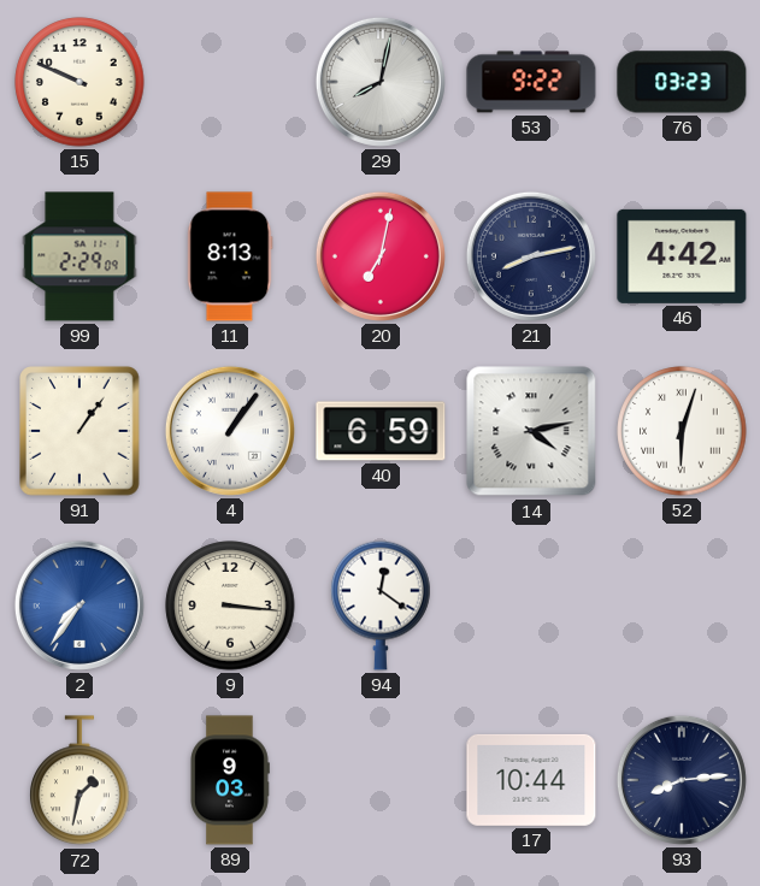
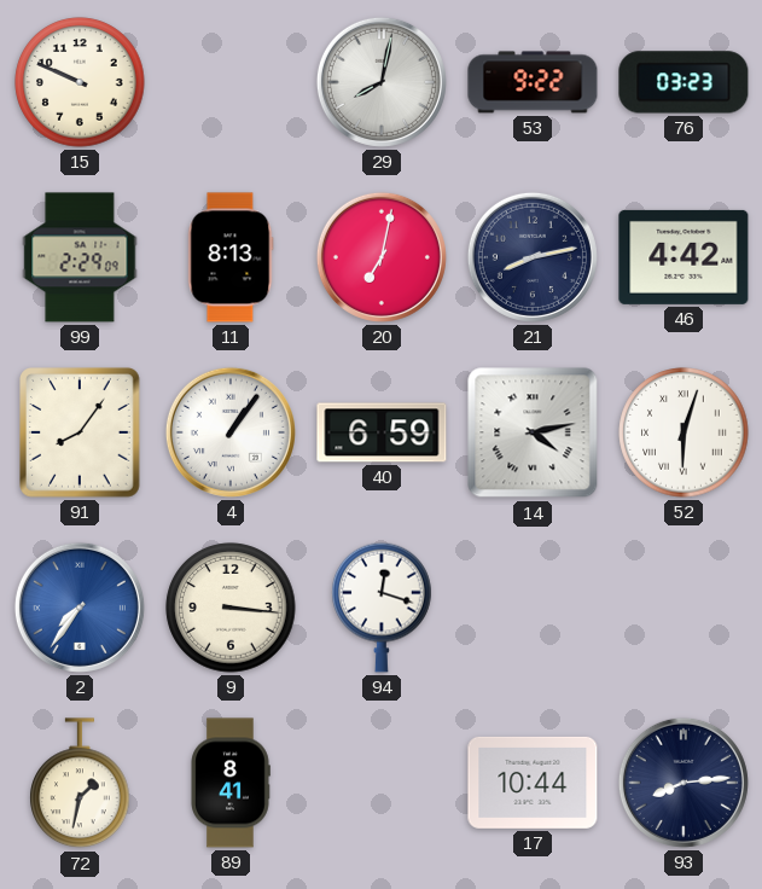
91: 1:06 -> 8:06 (81, 434)
94: 12:21 -> 12:18 (382, 608)
89: 9:03 -> 8:41 (231, 783)
